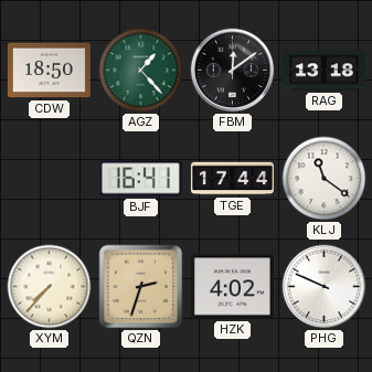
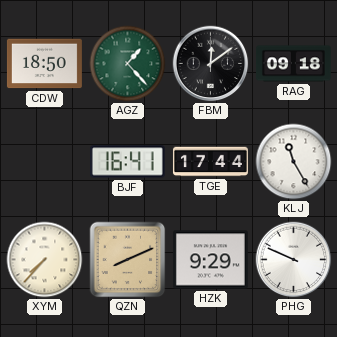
RAG: 13:18 -> 09:18 (293, 64)
KLJ: 11:21 -> 11:25 (294, 162)
QZN: 2:33 -> 8:11 (128, 260)
HZK: 4:02 -> 9:29 (210, 260)
